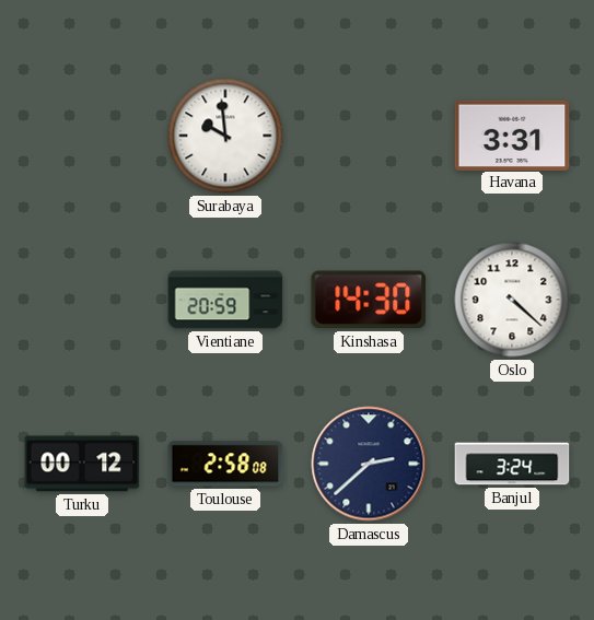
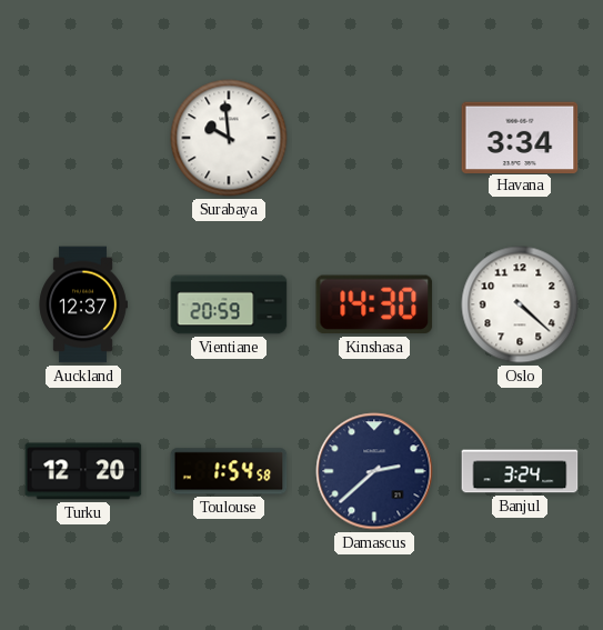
Havana: 3:31 -> 3:34 (520, 137)
Auckland: none -> 12:37 (83, 304)
Turku: 00:12 -> 12:20 (83, 471)
Toulouse: 2:58 -> 1:54 (229, 471)
